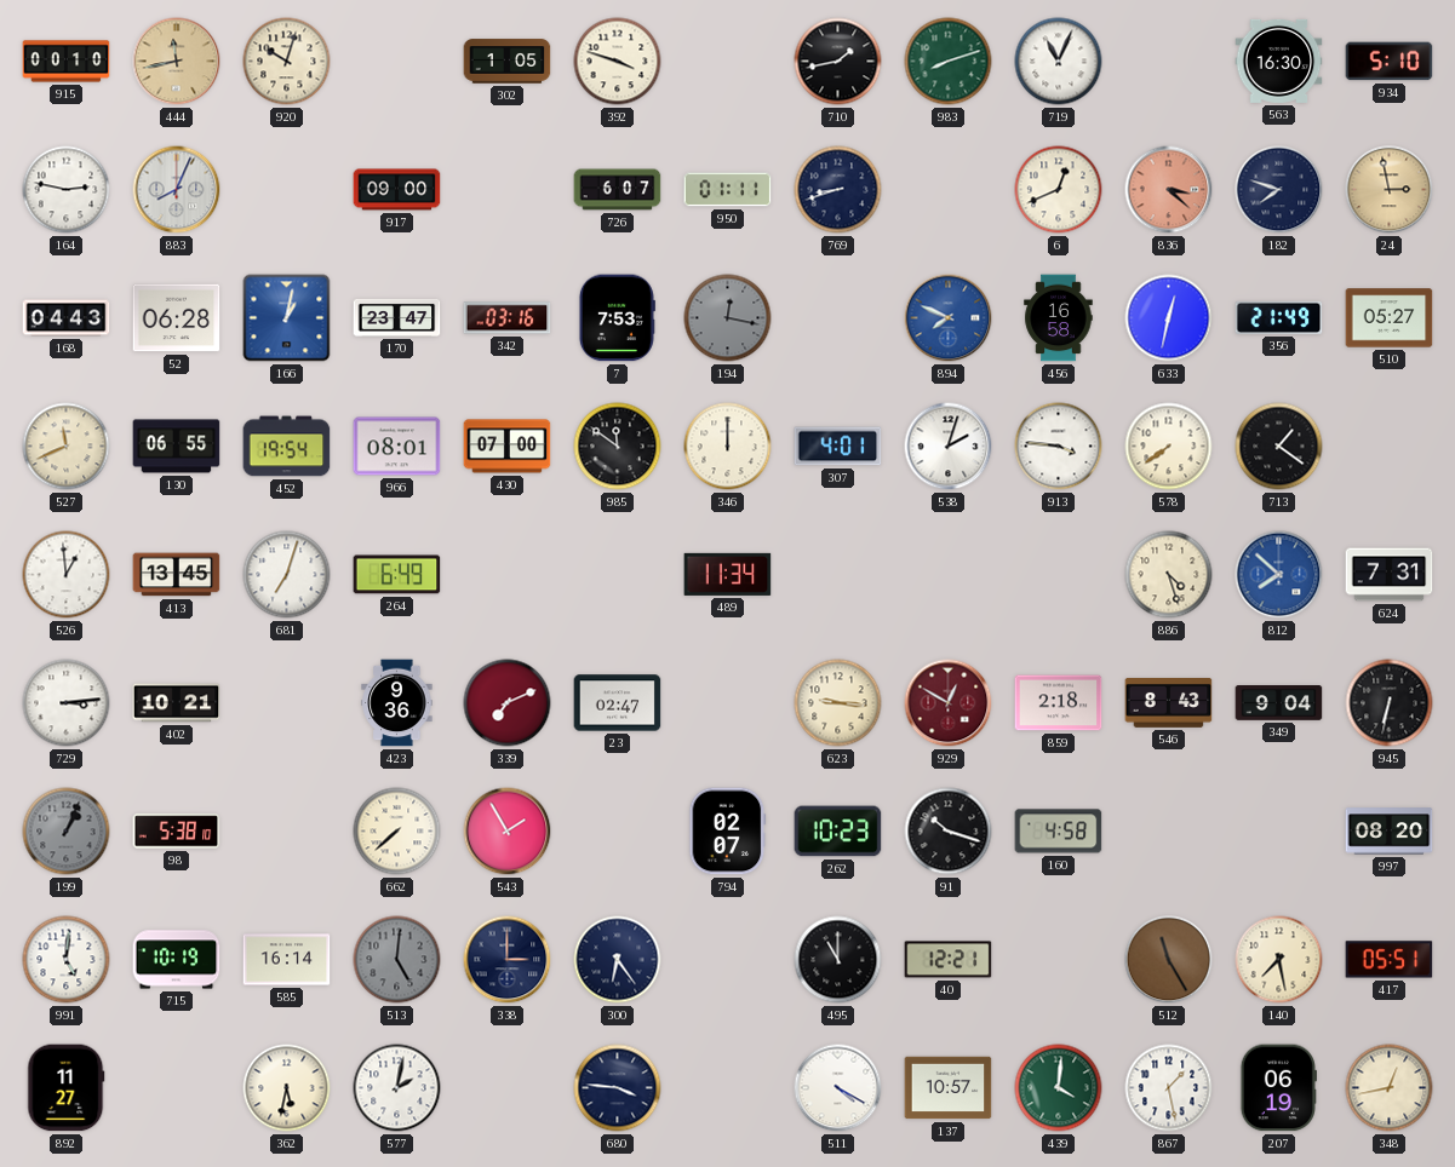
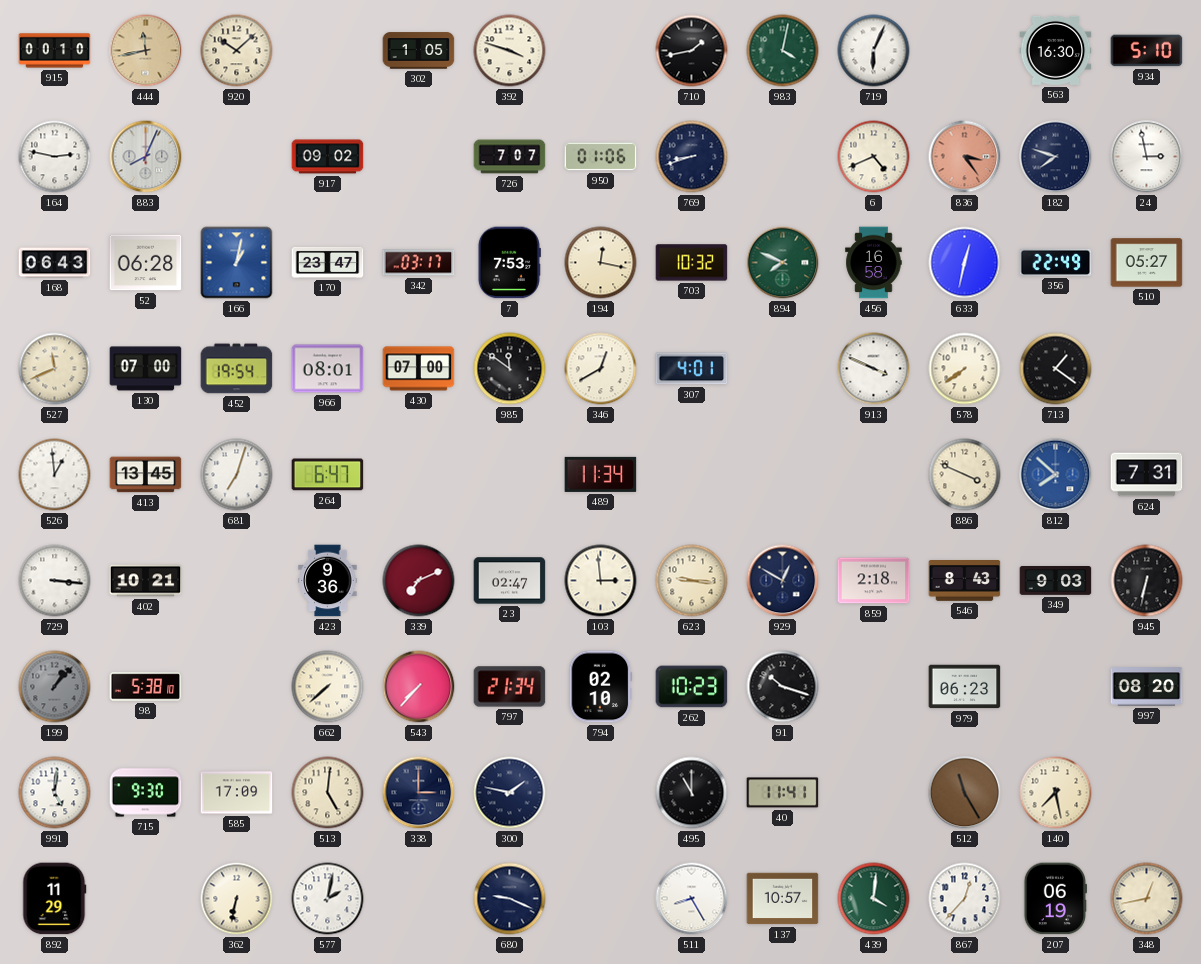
920: 10:03 -> 10:08 (237, 51)
983: 8:12 -> 4:02 (783, 51)
719: 11:04 -> 6:04 (874, 51)
917: 09:00 -> 09:02 (328, 157)
726: 6:07 -> 7:07 (510, 157)
950: 01:11 -> 01:06 (601, 157)
6: 12:41 -> 4:41 (874, 157)
836: 3:22 -> 3:24 (965, 157)
24 dial: champagne -> white (1147, 157)
168: 04:43 -> 06:43 (55, 263)
342: 03:16 -> 03:17 (419, 263)
194 dial: grey -> cream (601, 263)
703: none -> 10:32 (692, 263)
894 dial: blue -> green (783, 263)
356: 21:49 -> 22:49 (1056, 262)
130: 06:55 -> 07:00 (146, 369)
346: 12:00 -> 12:40 (601, 369)
538: 2:03 -> none (949, 447)
913: 3:46 -> 3:49 (874, 369)
264: 6:49 -> 6:47 (328, 475)
886: 4:27 -> 3:49 (965, 475)
729: 3:14 -> 3:16 (55, 581)
103: none -> 2:59 (601, 581)
929 dial: burgundy -> navy (783, 581)
349: 9:04 -> 9:03 (1056, 581)
199: 1:04 -> 1:07 (55, 687)
543: 1:55 -> 7:37 (419, 687)
797: none -> 21:34 (510, 687)
794: 02:07 -> 02:10 (601, 687)
160: 4:58 -> none (1059, 832)
979: none -> 06:23 (965, 687)
715: 10:19 -> 9:30 (146, 793)
585: 16:14 -> 17:09 (237, 793)
513 dial: grey -> cream (328, 793)
300: 6:24 -> 1:47 (510, 793)
40: 12:21 -> 11:41 (783, 793)
417: 05:51 -> none (1390, 960)
892: 11:27 -> 11:29 (55, 899)
362: 5:32 -> 6:32 (237, 899)
680: 3:46 -> 9:19 (510, 899)
511: 4:20 -> 8:25 (692, 899)
867: 1:28 -> 12:37 (965, 899)
